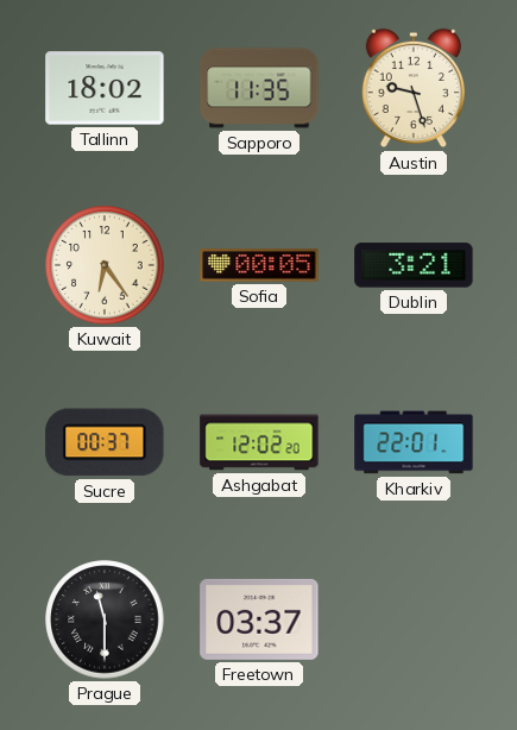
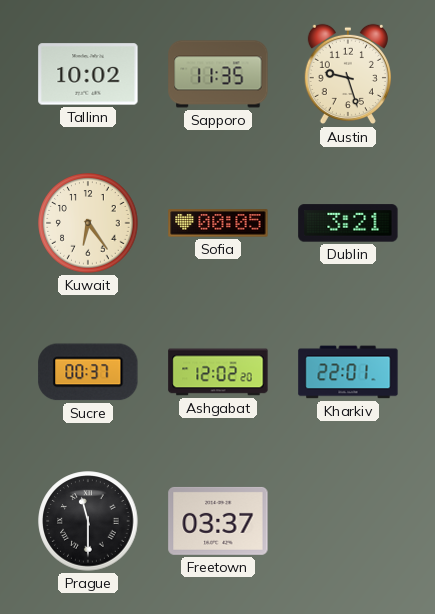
Tallinn: 18:02 -> 10:02 (88, 74)
